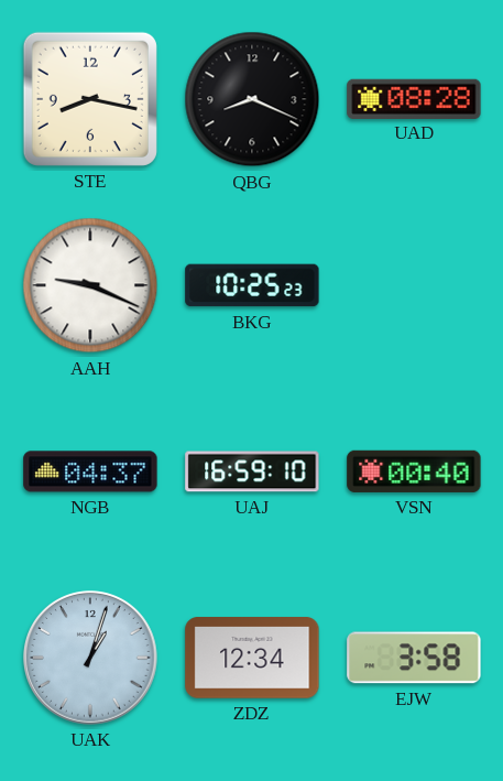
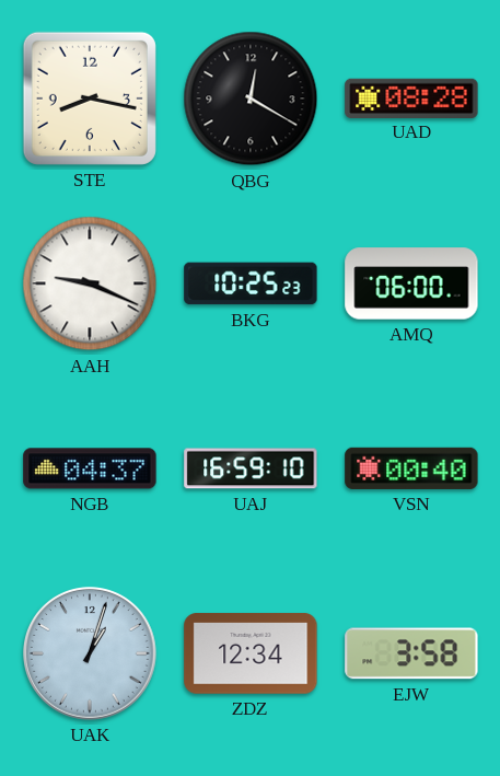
QBG: 8:19 -> 12:20 (251, 99)
AMQ: none -> 06:00 (411, 283)
